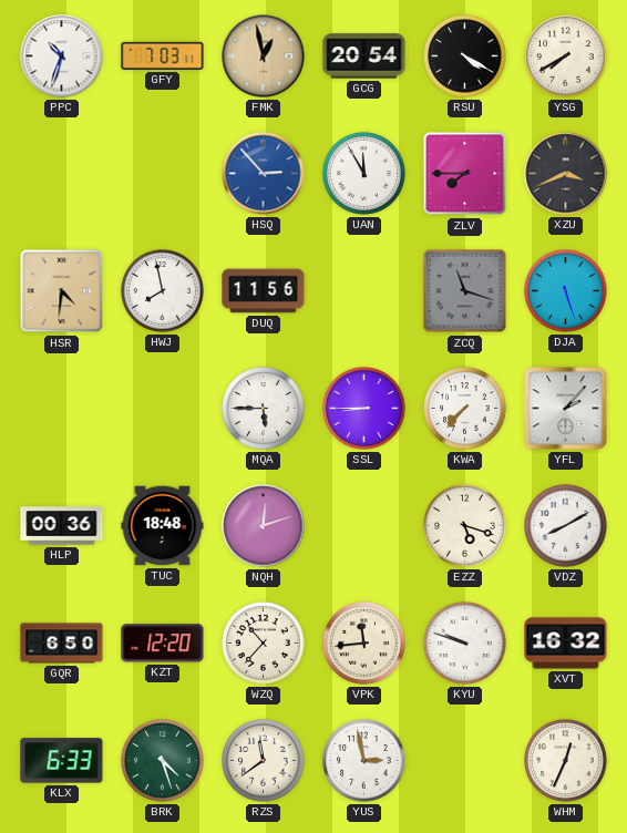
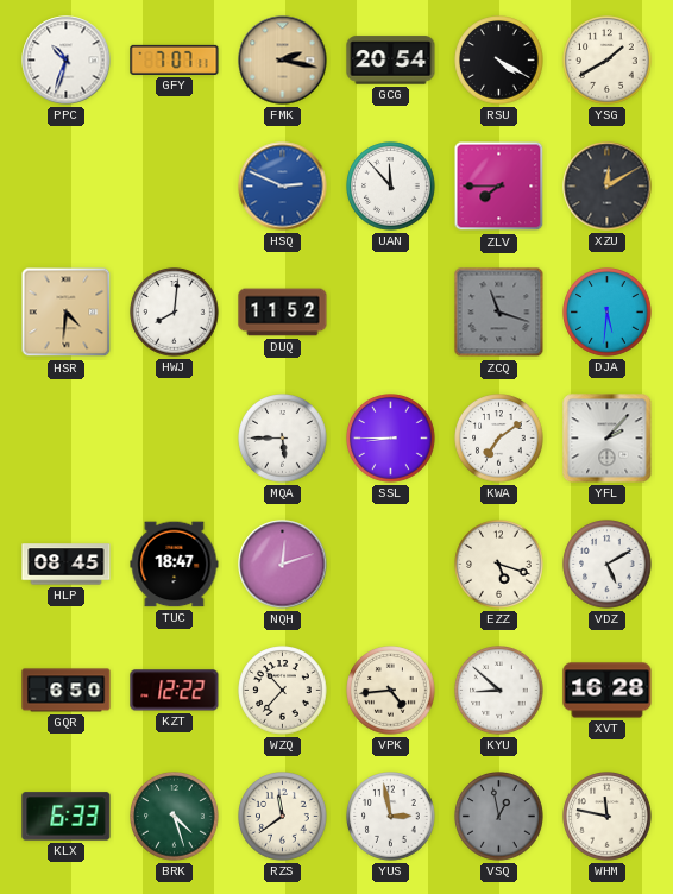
GFY: 7:03 -> 7:07 (175, 59)
FMK: 12:58 -> 2:17 (283, 61)
YSG: 7:40 -> 1:40 (608, 61)
HSQ: 2:53 -> 2:49 (283, 187)
UAN: 11:55 -> 11:53 (391, 187)
XZU: 3:41 -> 12:10 (608, 187)
HWJ: 7:58 -> 8:01 (175, 313)
DUQ: 11:56 -> 11:52 (283, 313)
DJA: 5:27 -> 5:31 (608, 313)
KWA: 7:37 -> 7:09 (499, 439)
HLP: 00:36 -> 08:45 (67, 565)
TUC: 18:48 -> 18:47 (175, 565)
VDZ: 8:10 -> 5:10 (608, 565)
KZT: 12:20 -> 12:22 (175, 691)
VPK: 11:44 -> 4:44 (391, 691)
KYU: 9:48 -> 8:52 (499, 691)
XVT: 16:32 -> 16:28 (608, 691)
VSQ: none -> 12:58 (499, 817)
WHM: 12:34 -> 11:47 (608, 817)
